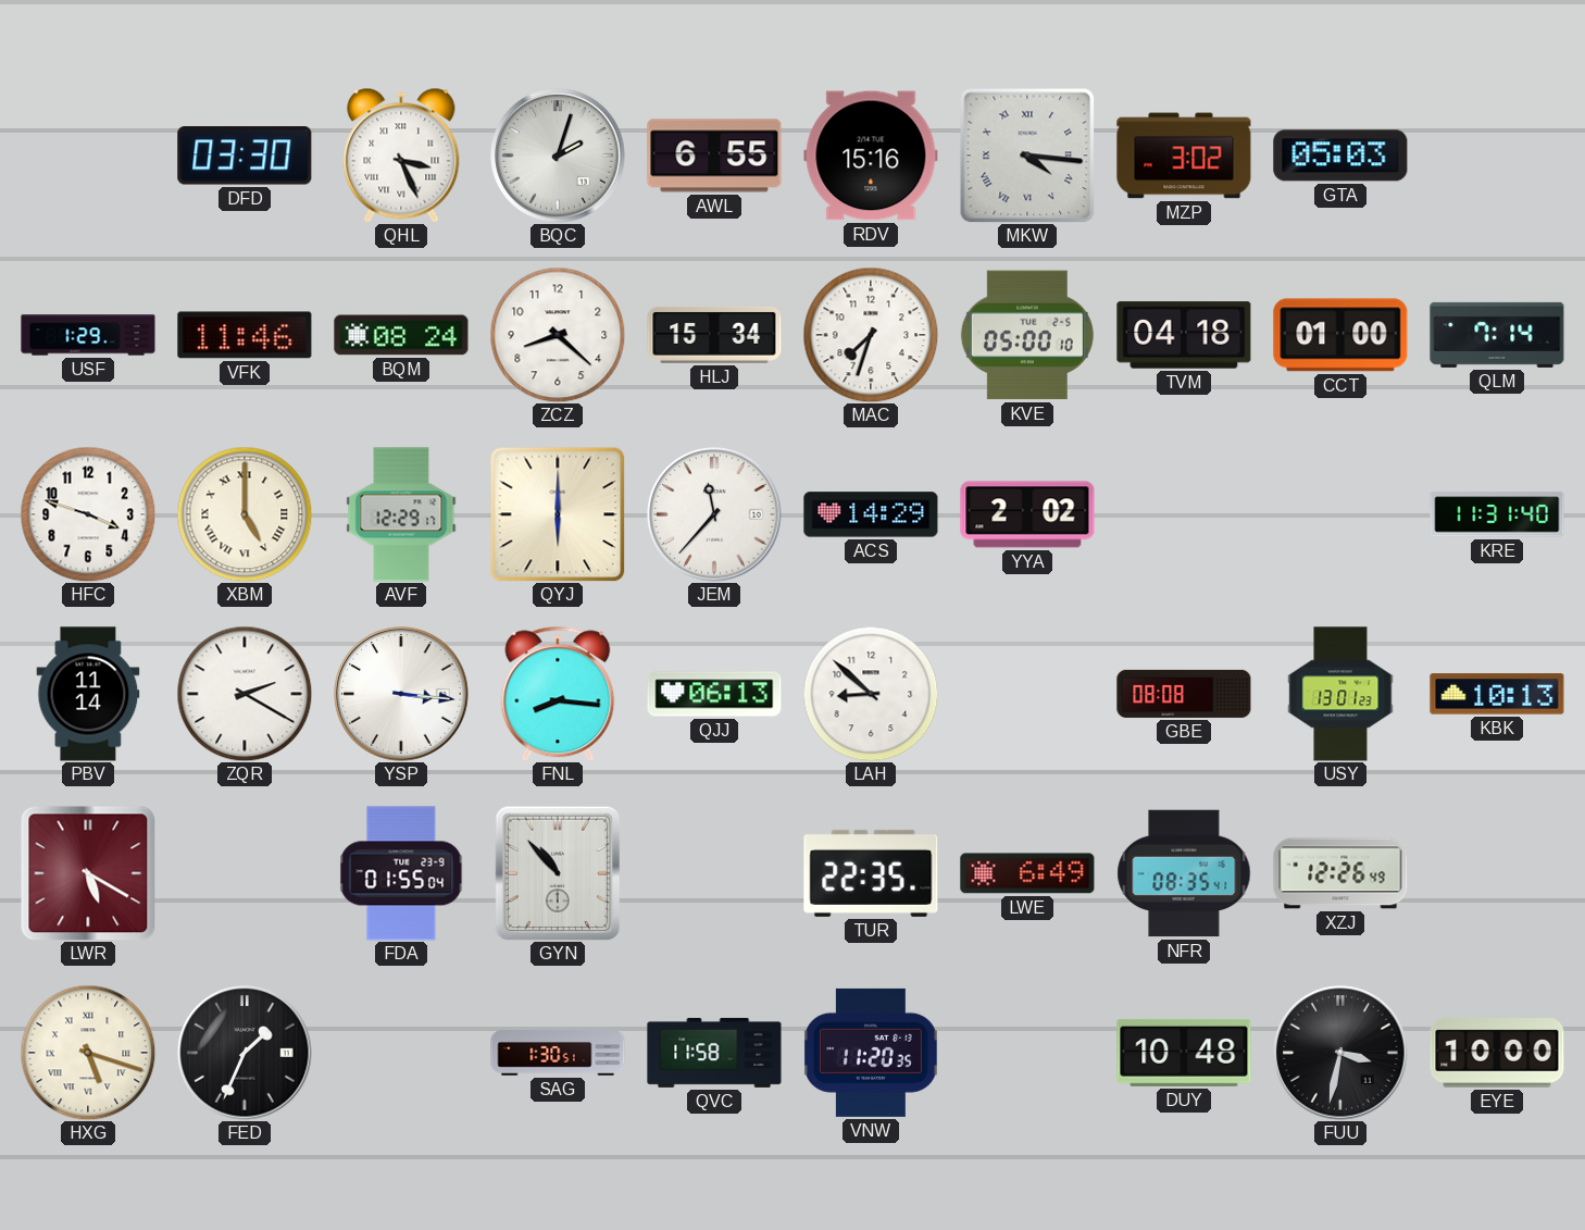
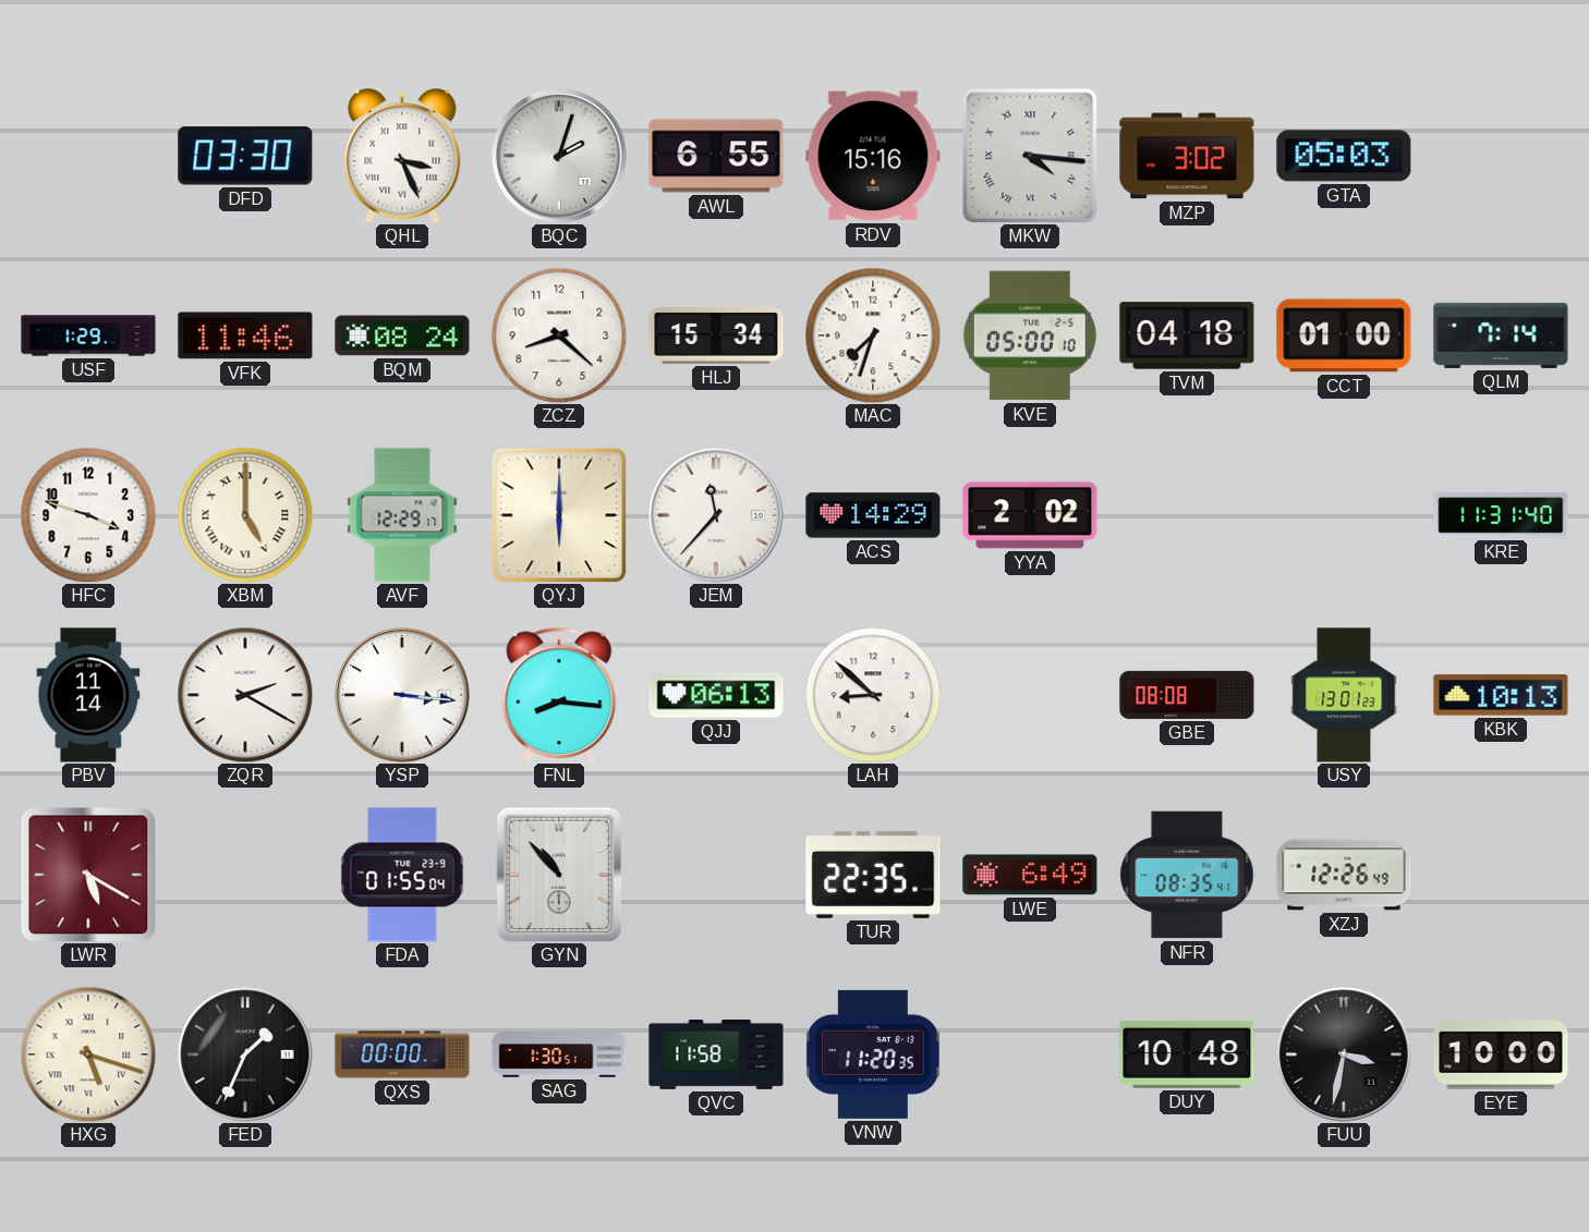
QXS: none -> 00:00 (402, 1054)
